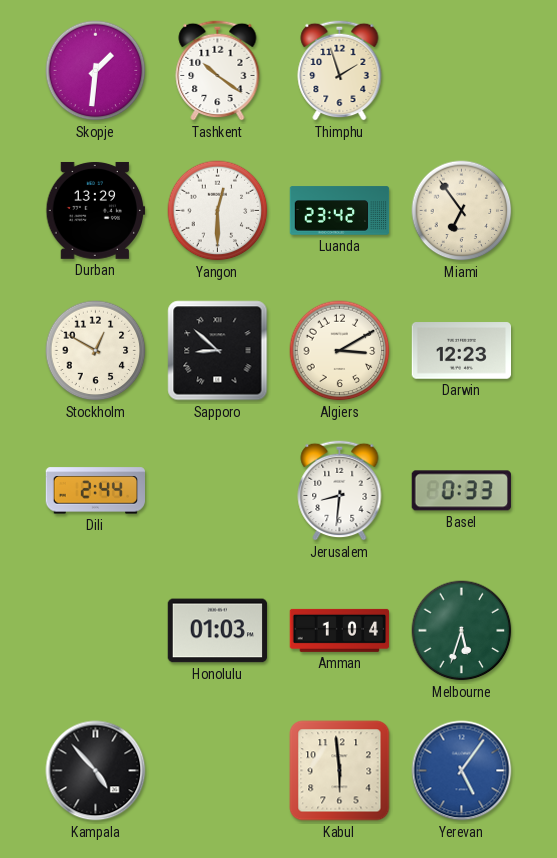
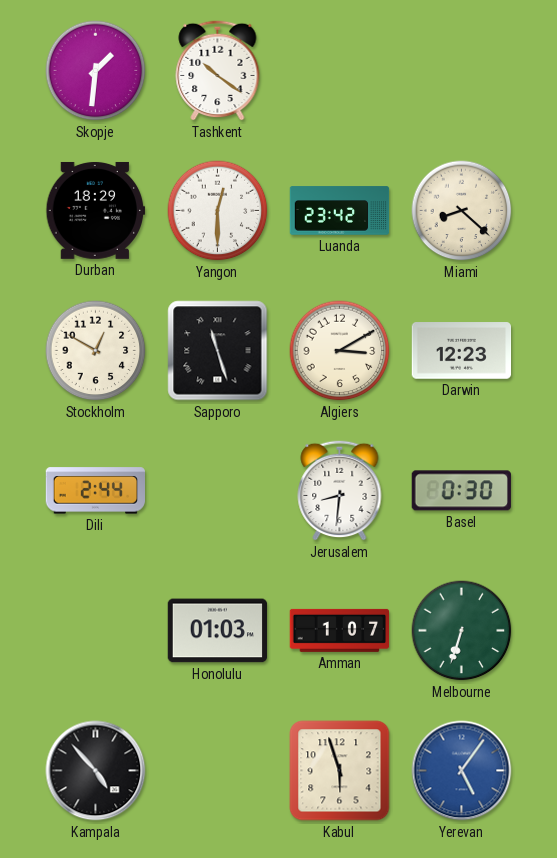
Thimphu: 1:57 -> none (340, 70)
Durban: 13:29 -> 18:29 (96, 210)
Miami: 6:54 -> 8:22 (462, 211)
Sapporo: 8:52 -> 11:27 (218, 351)
Basel: 0:33 -> 0:30 (461, 491)
Amman: 1:04 -> 1:07 (340, 630)
Melbourne: 5:33 -> 6:33 (462, 631)
Kabul: 5:59 -> 5:57 (340, 771)
